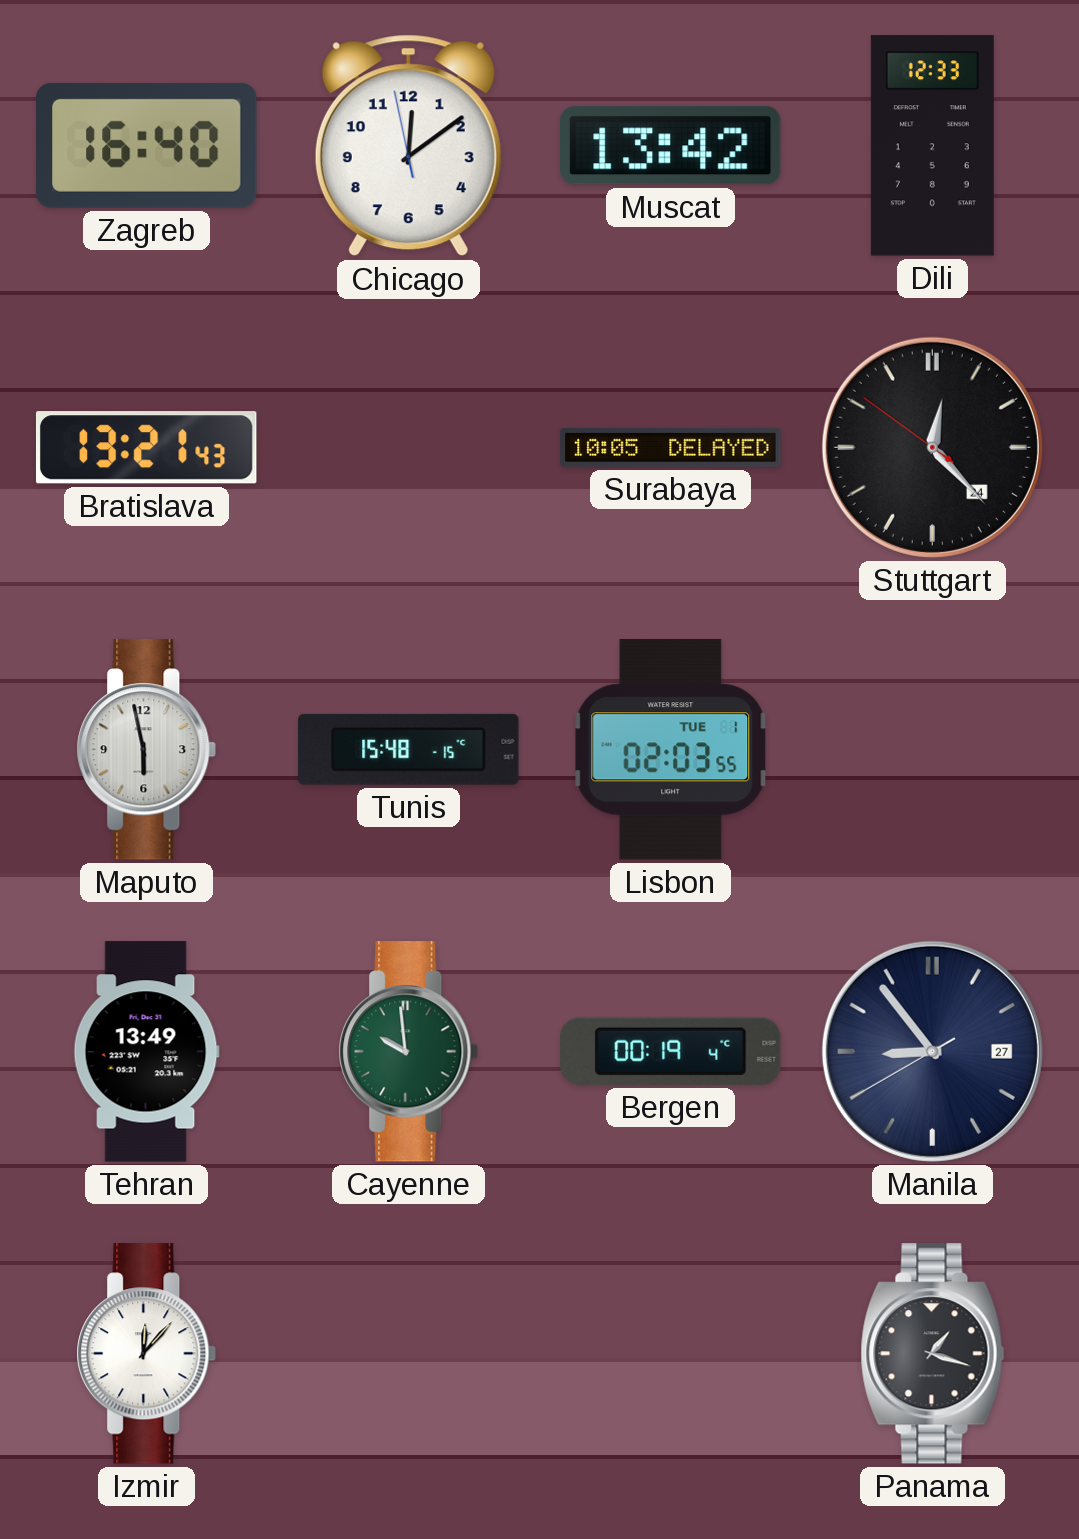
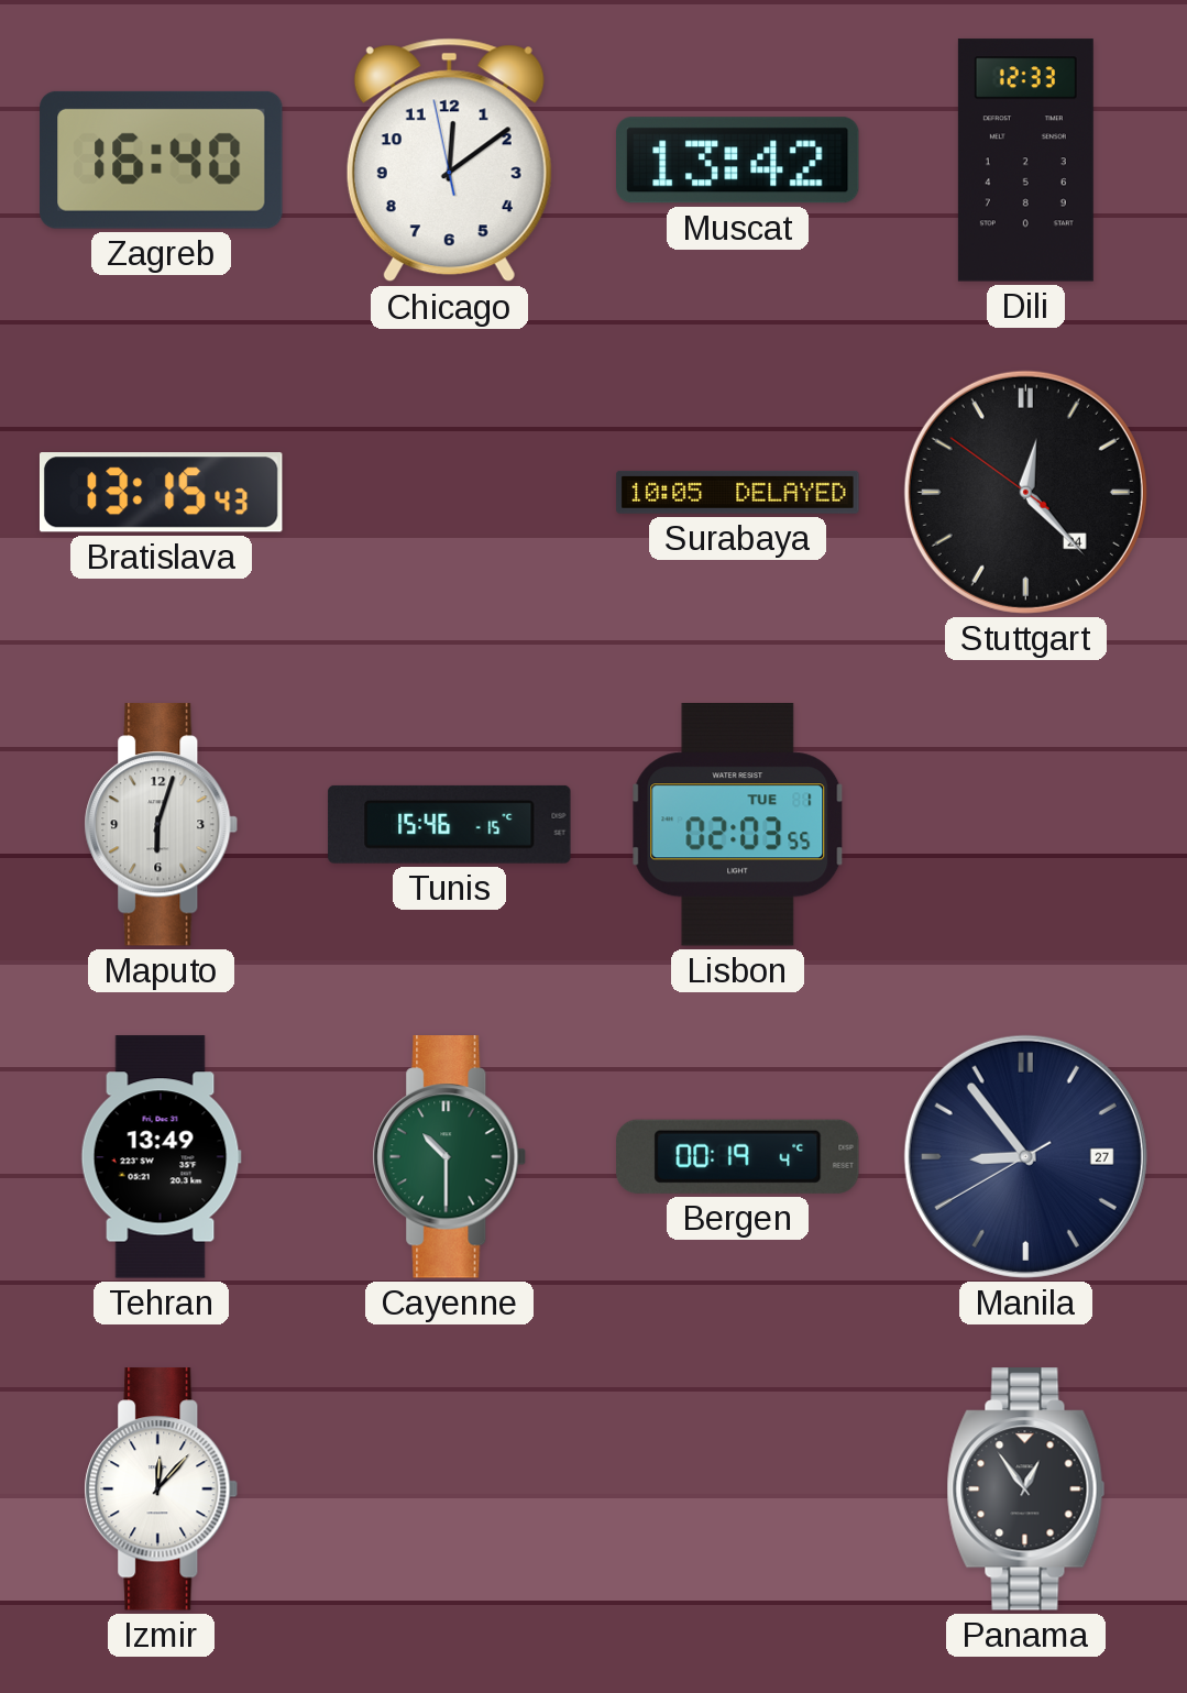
Bratislava: 13:21 -> 13:15 (161, 493)
Maputo: 5:58 -> 6:03 (162, 825)
Tunis: 15:48 -> 15:46 (450, 824)
Cayenne: 9:59 -> 10:30 (450, 1157)
Panama: 1:18 -> 12:54 (1026, 1489)
